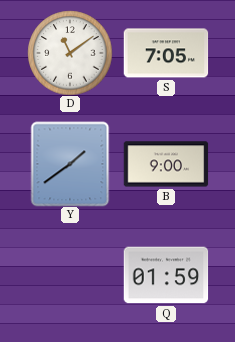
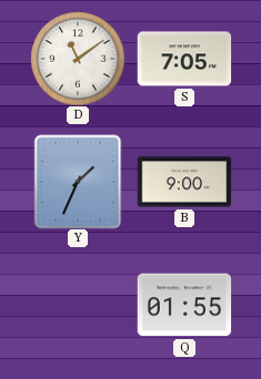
Y: 1:39 -> 1:34 (78, 182)
Q: 01:59 -> 01:55 (184, 305)
